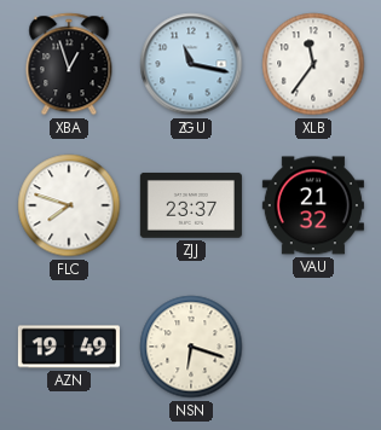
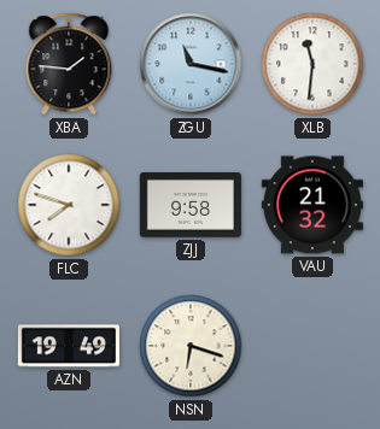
XBA: 12:57 -> 1:46 (69, 64)
XLB: 11:36 -> 11:31 (312, 64)
ZJJ: 23:37 -> 9:58 (191, 205)
